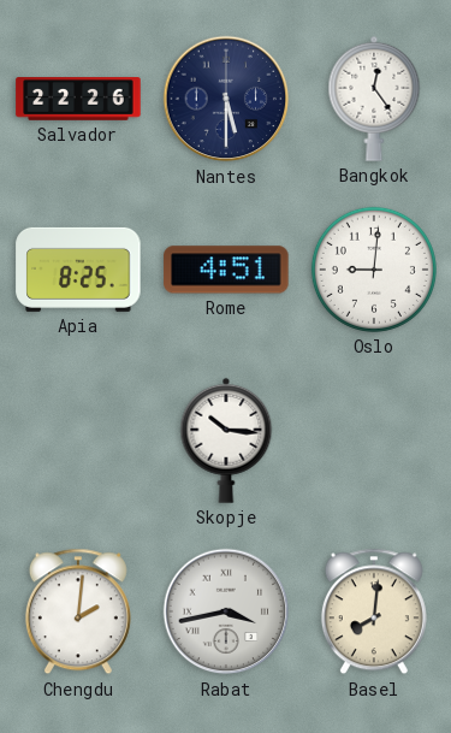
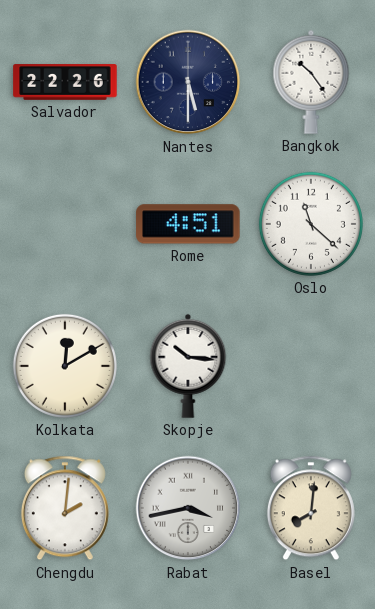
Bangkok: 12:24 -> 10:24 (311, 82)
Apia: 8:25 -> none (78, 270)
Oslo: 9:01 -> 11:22 (311, 224)
Kolkata: none -> 12:10 (65, 366)
